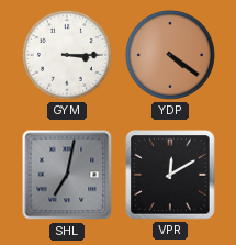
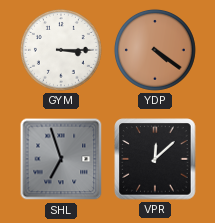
SHL: 7:02 -> 6:57 (61, 159)
VPR: 12:10 -> 12:08 (155, 159)
